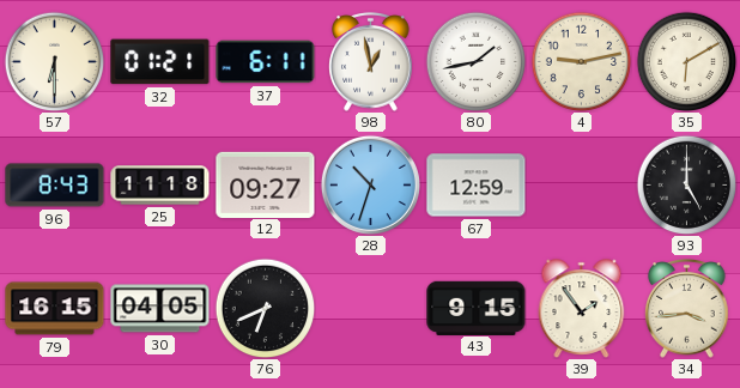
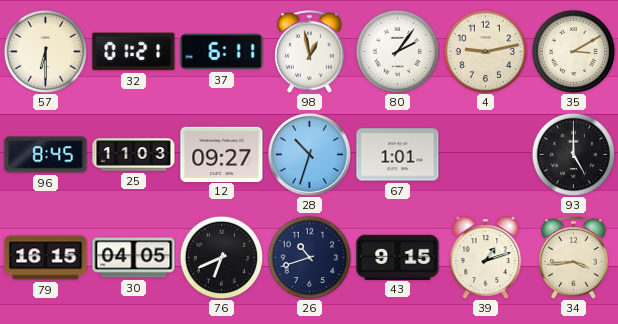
80: 1:43 -> 2:06 (397, 51)
35: 6:10 -> 3:10 (573, 51)
96: 8:43 -> 8:45 (46, 155)
25: 11:18 -> 11:03 (134, 155)
67: 12:59 -> 1:01 (398, 155)
26: none -> 10:42 (309, 257)
39: 1:54 -> 1:12 (486, 258)
